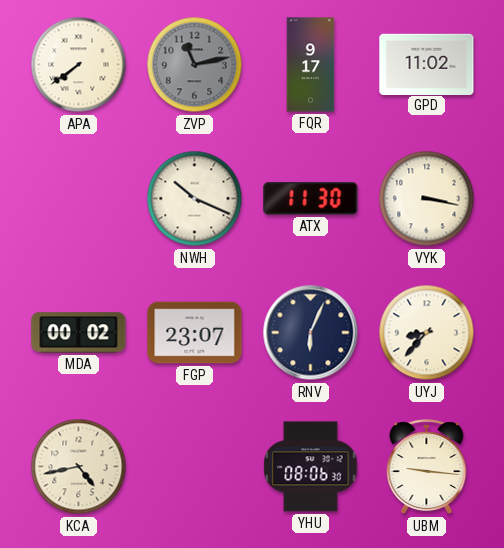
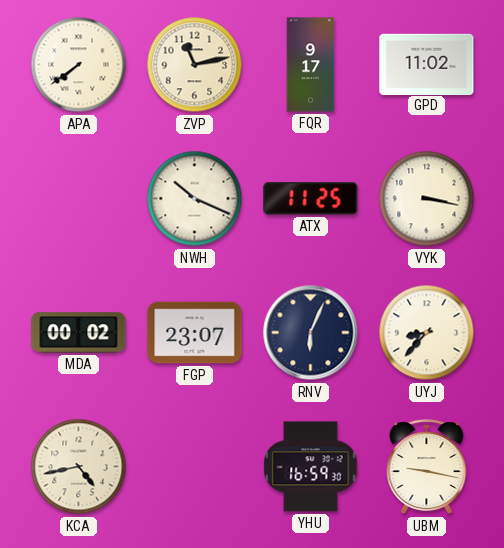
ZVP dial: grey -> cream (195, 65)
ATX: 11:30 -> 11:25 (311, 199)
YHU: 08:06 -> 16:59 (311, 467)
UBM: 9:16 -> 9:17 (427, 467)
